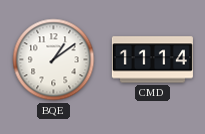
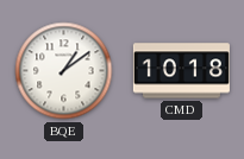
CMD: 11:14 -> 10:18 (181, 71)
